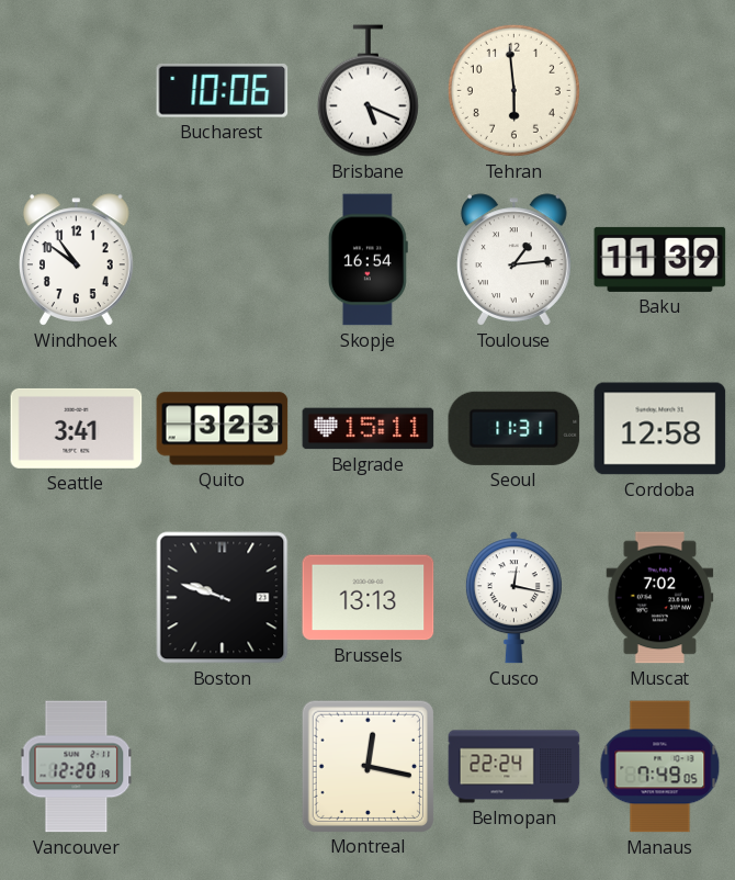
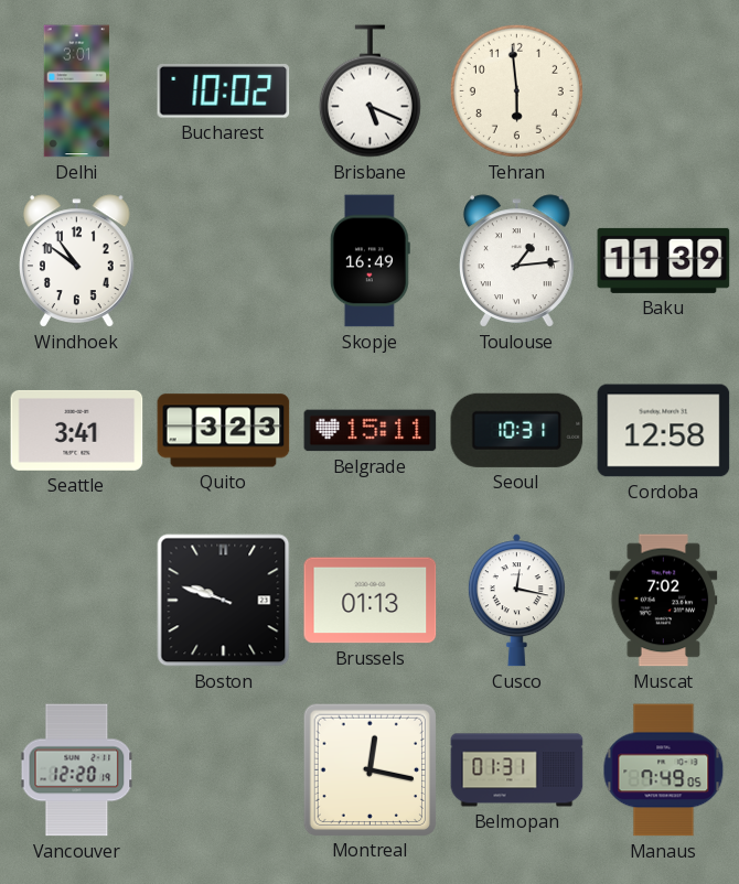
Delhi: none -> 3:01 (77, 91)
Bucharest: 10:06 -> 10:02 (224, 90)
Skopje: 16:54 -> 16:49 (369, 261)
Seoul: 11:31 -> 10:31 (517, 430)
Brussels: 13:13 -> 01:13 (371, 601)
Belmopan: 22:24 -> 01:31 (517, 770)
